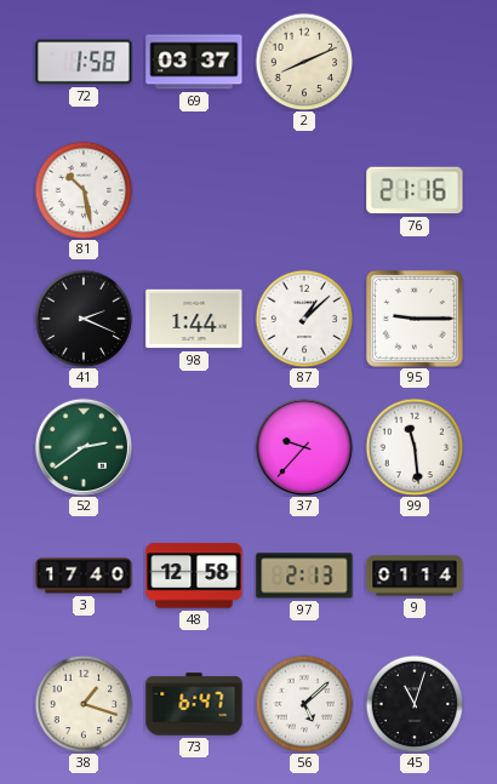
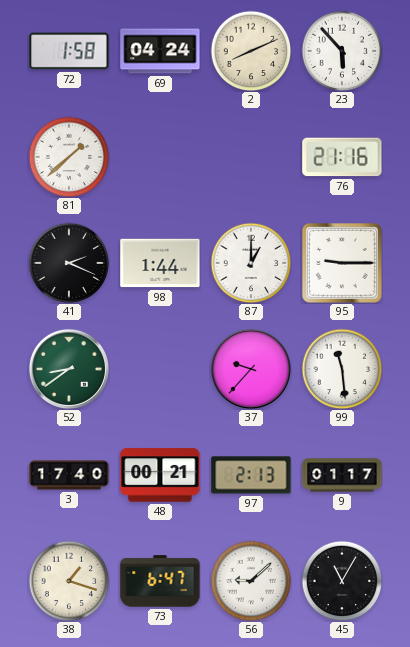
69: 03:37 -> 04:24 (160, 51)
23: none -> 5:53 (342, 51)
81: 10:28 -> 1:38 (69, 157)
87: 1:08 -> 1:00 (251, 263)
52: 2:39 -> 8:39 (69, 369)
48: 12:58 -> 00:21 (160, 475)
9: 01:14 -> 01:17 (342, 475)
56: 5:08 -> 9:08 (251, 581)
45: 11:03 -> 11:05 (342, 581)
